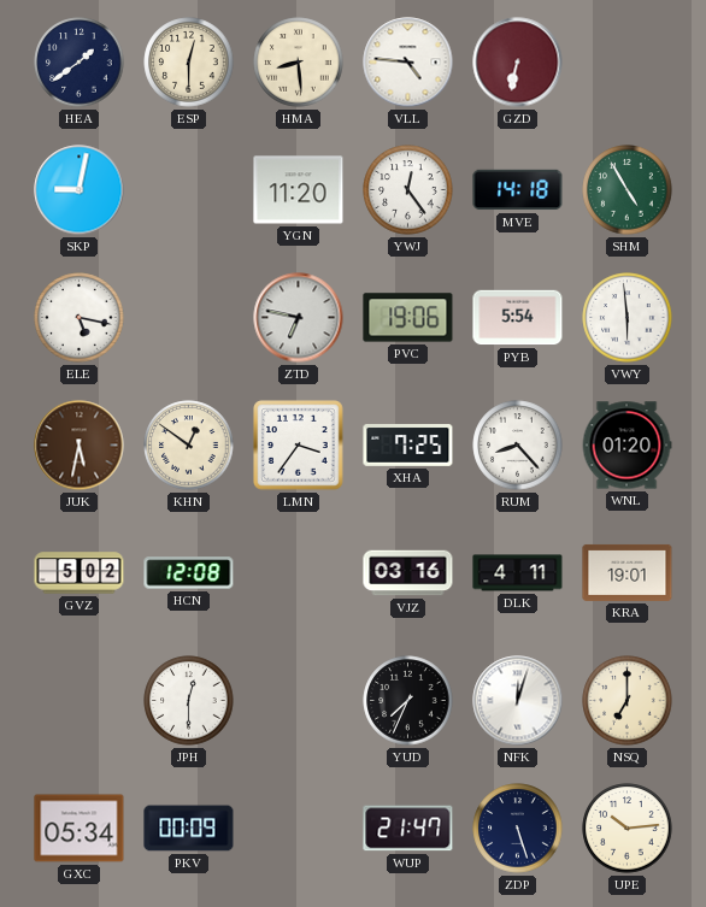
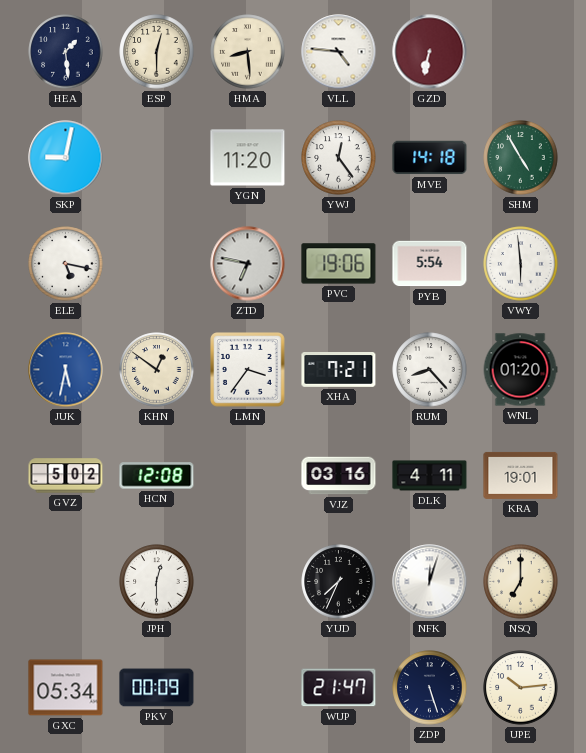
HEA: 1:39 -> 1:29 (66, 52)
JUK dial: brown -> blue (66, 370)
XHA: 7:25 -> 7:21 (339, 370)
